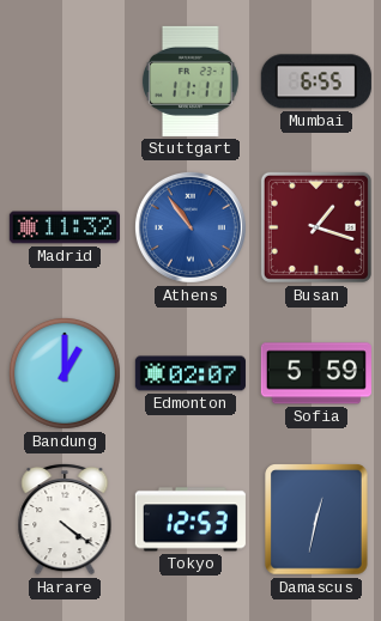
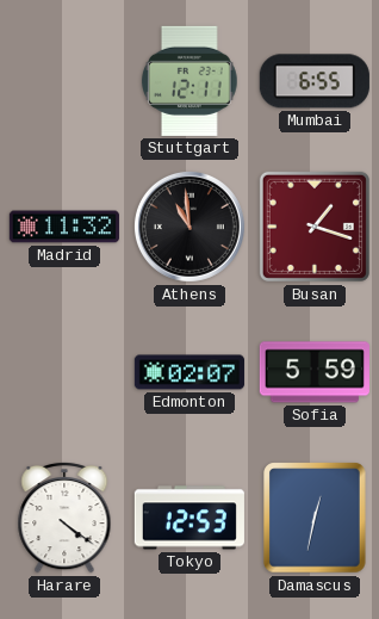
Stuttgart: 11:11 -> 12:11 (189, 81)
Athens: 10:54 -> 10:59 (189, 227)
Athens dial: blue -> black (189, 227)
Bandung: 1:00 -> none (65, 373)
